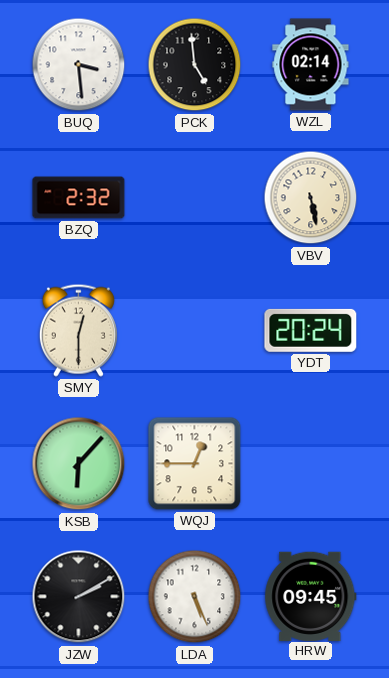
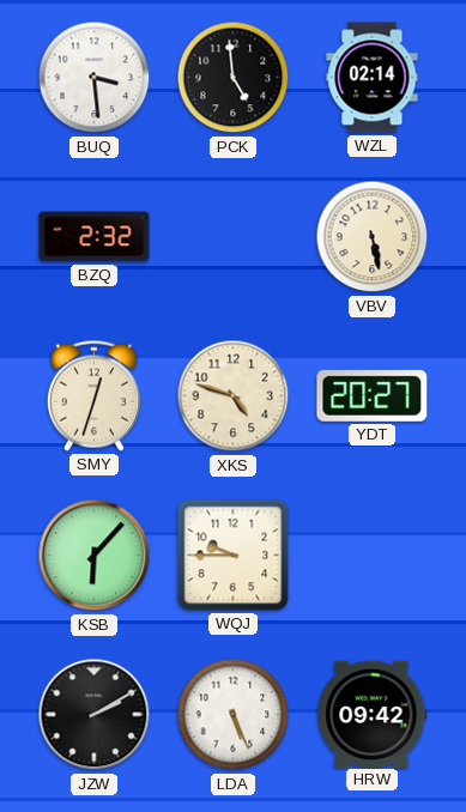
SMY: 12:30 -> 12:33 (93, 395)
XKS: none -> 4:48 (234, 396)
YDT: 20:24 -> 20:27 (373, 395)
WQJ: 12:45 -> 9:45 (234, 556)
HRW: 09:45 -> 09:42 (373, 714)
